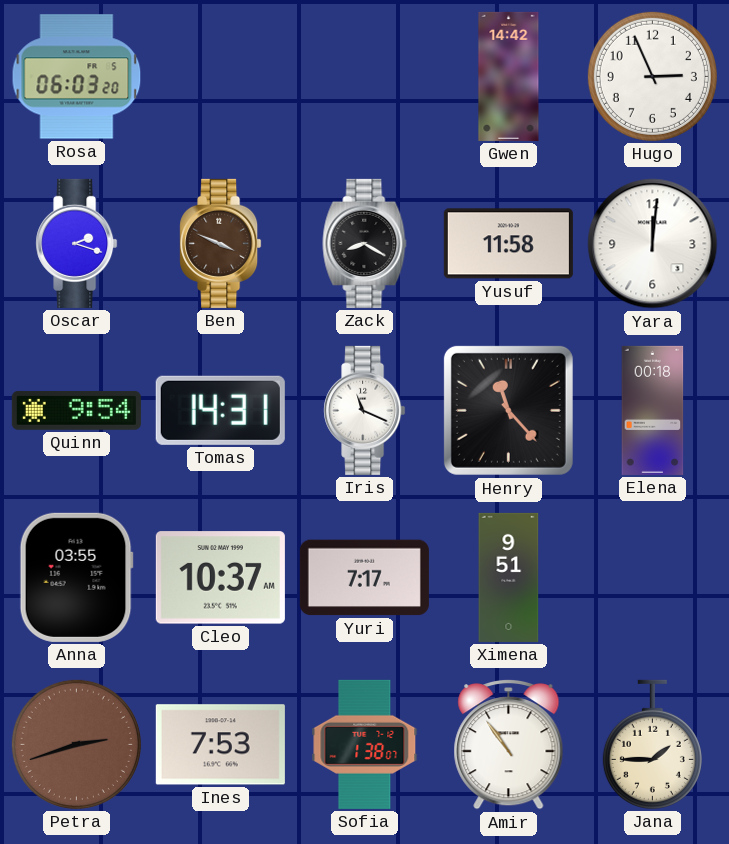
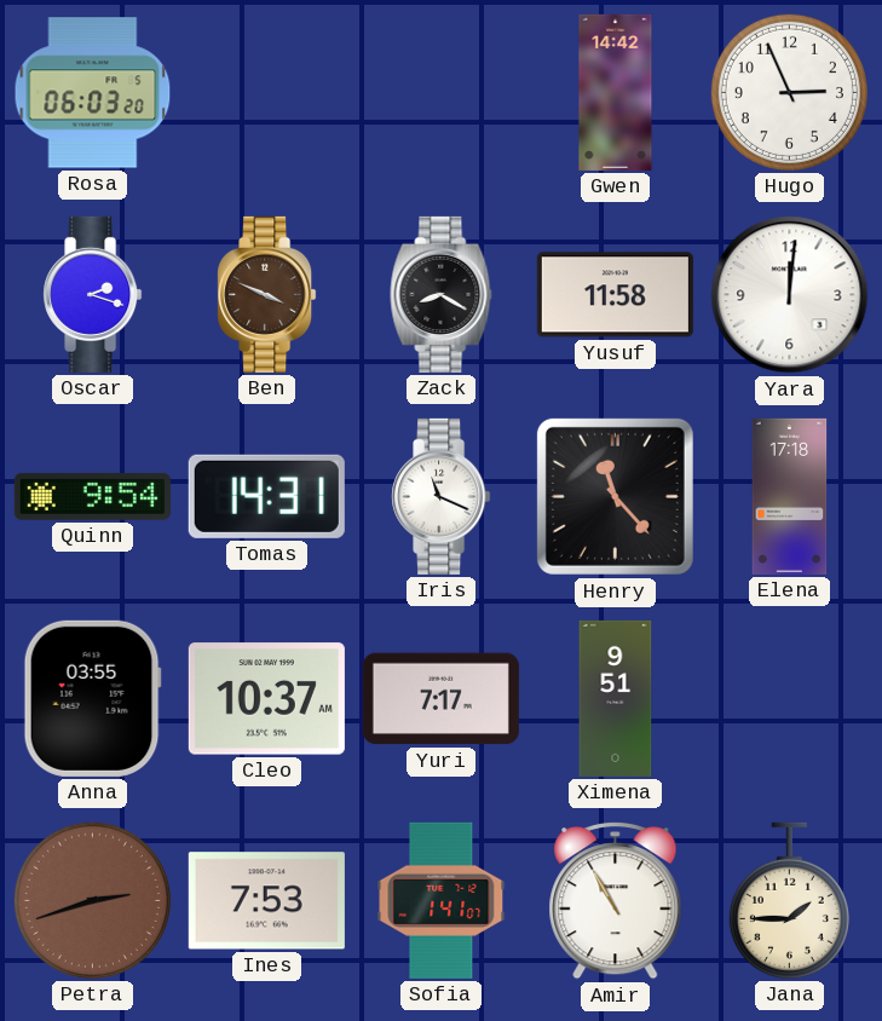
Elena: 00:18 -> 17:18 (790, 496)
Sofia: 1:38 -> 1:41 (442, 900)
Amir: 10:54 -> 10:55 (616, 900)
